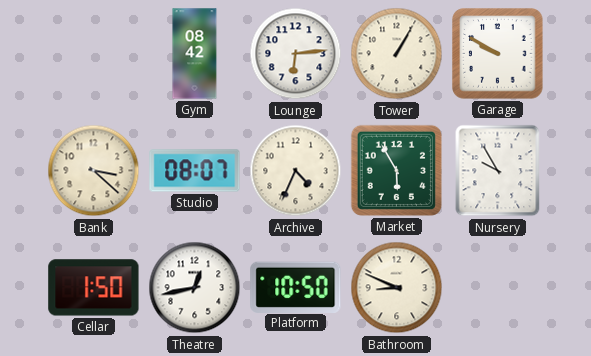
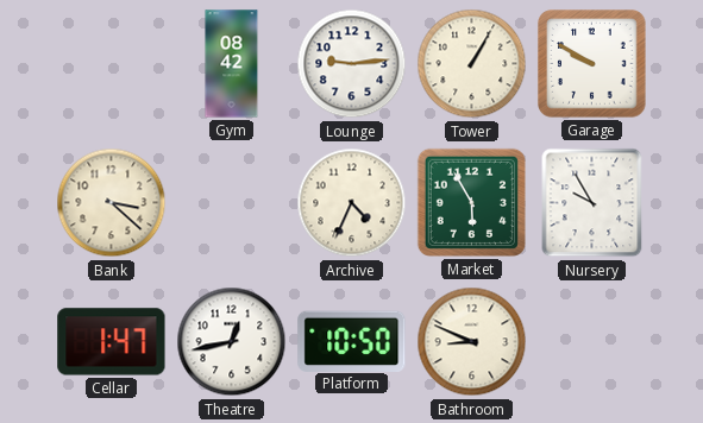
Lounge: 6:14 -> 9:14 (352, 64)
Studio: 08:07 -> none (195, 171)
Cellar: 1:50 -> 1:47 (112, 342)
